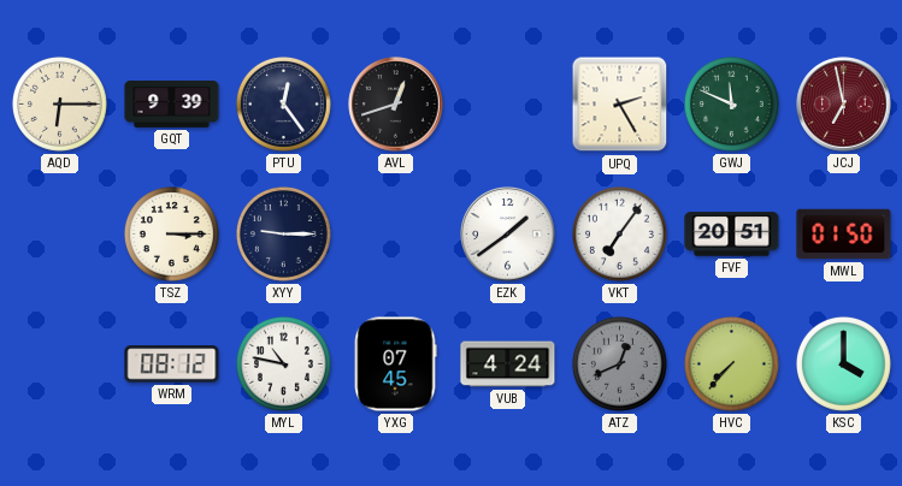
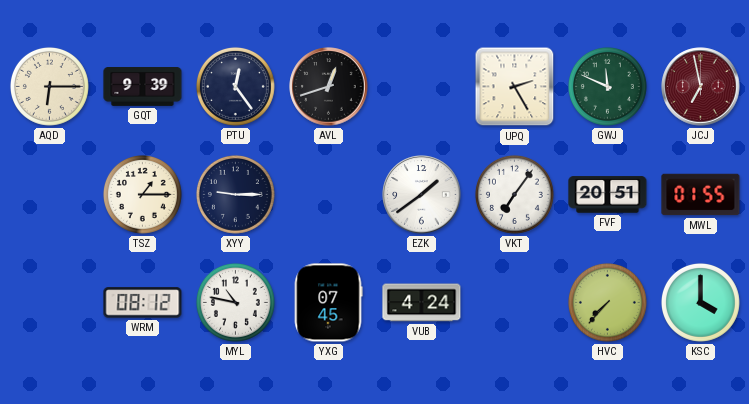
TSZ: 3:15 -> 1:15 (142, 194)
MWL: 01:50 -> 01:55 (701, 195)
ATZ: 12:41 -> none (619, 363)
